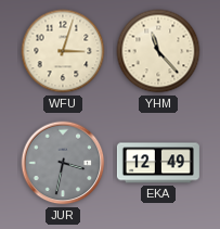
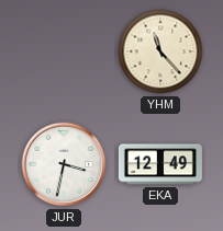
WFU: 3:03 -> none (63, 51)
JUR dial: grey -> white (64, 164)
